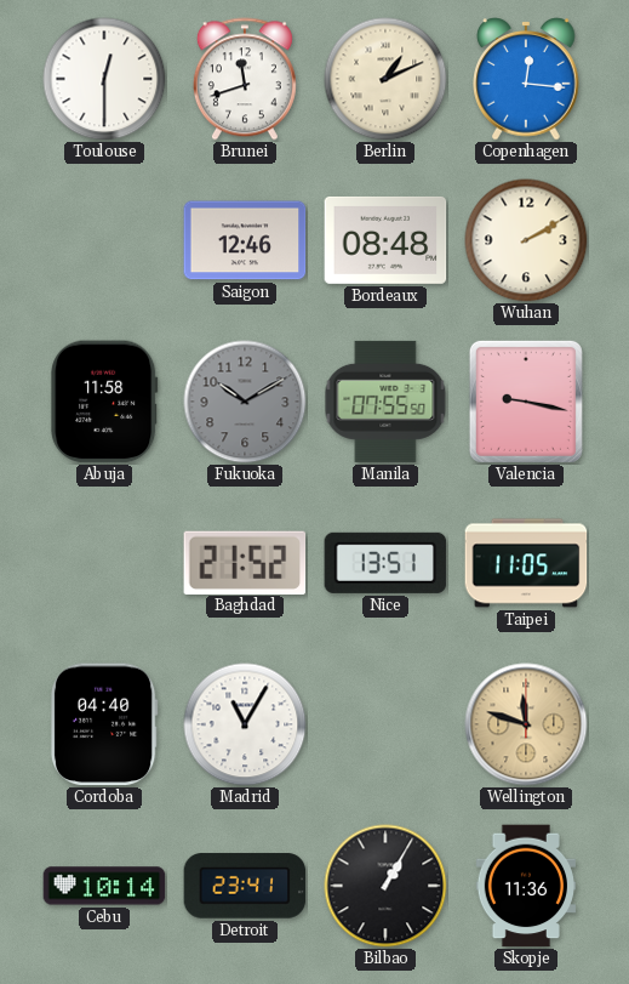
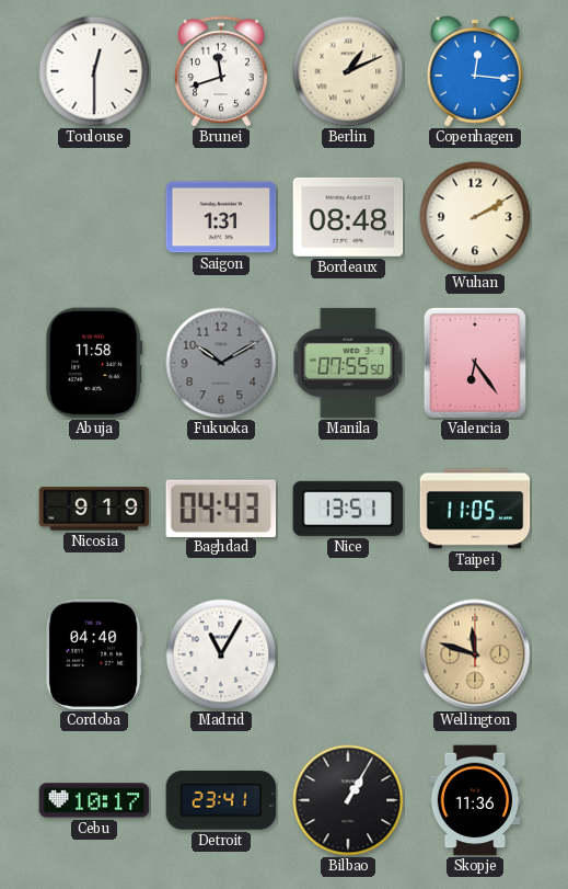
Saigon: 12:46 -> 1:31 (221, 217)
Valencia: 9:17 -> 6:24 (475, 363)
Nicosia: none -> 9:19 (94, 509)
Baghdad: 21:52 -> 04:43 (221, 508)
Cebu: 10:14 -> 10:17 (94, 800)
